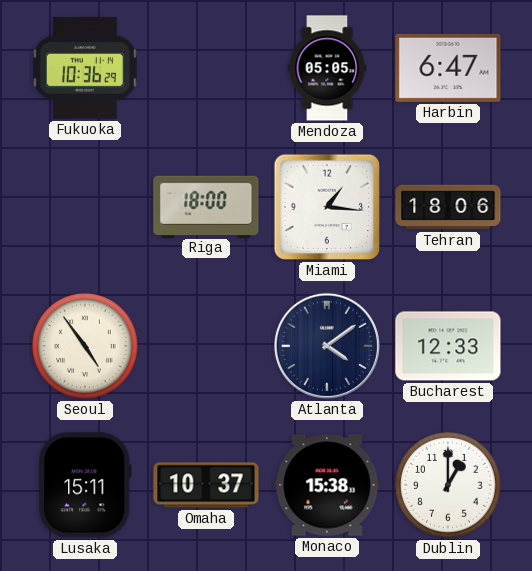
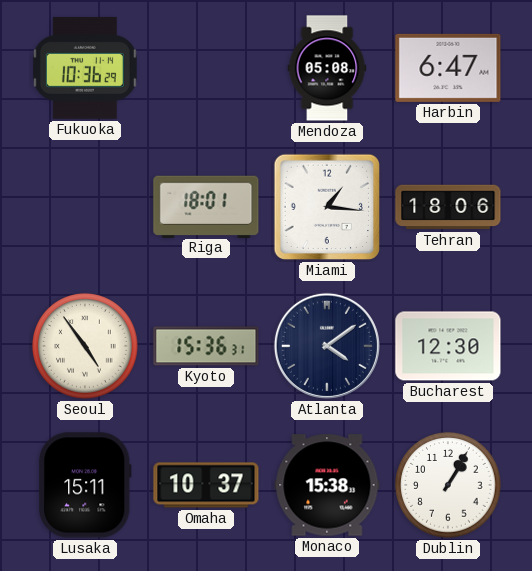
Mendoza: 05:05 -> 05:08 (327, 68)
Riga: 18:00 -> 18:01 (206, 206)
Kyoto: none -> 15:36 (206, 346)
Bucharest: 12:33 -> 12:30 (448, 346)
Dublin: 1:00 -> 1:05 (448, 485)
